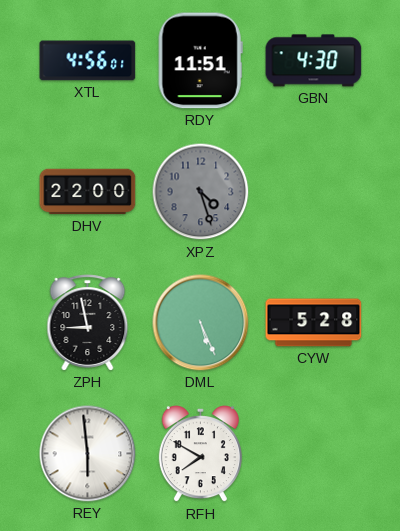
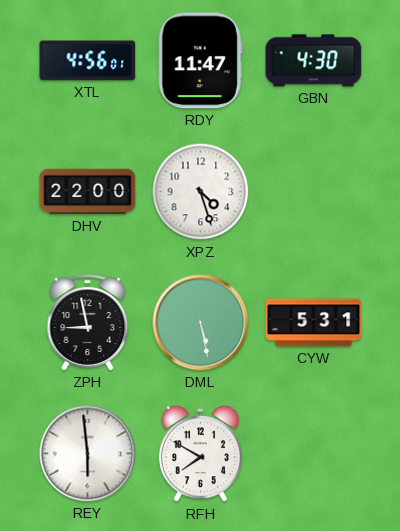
RDY: 11:51 -> 11:47 (200, 61)
XPZ dial: grey -> white (201, 192)
DML: 5:26 -> 5:28 (201, 323)
CYW: 5:28 -> 5:31 (314, 323)
